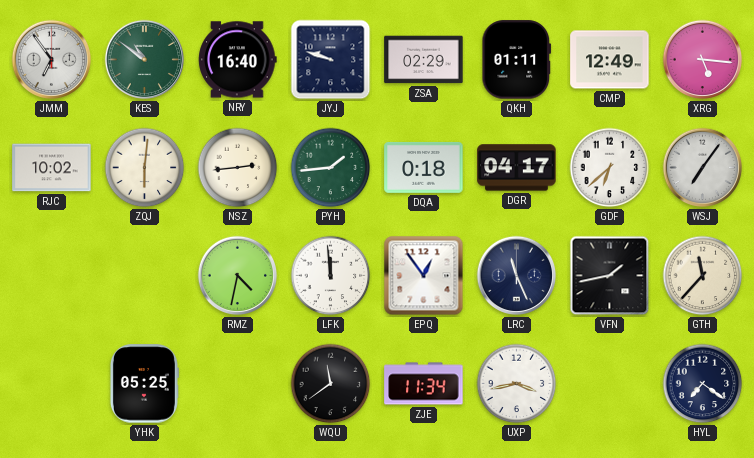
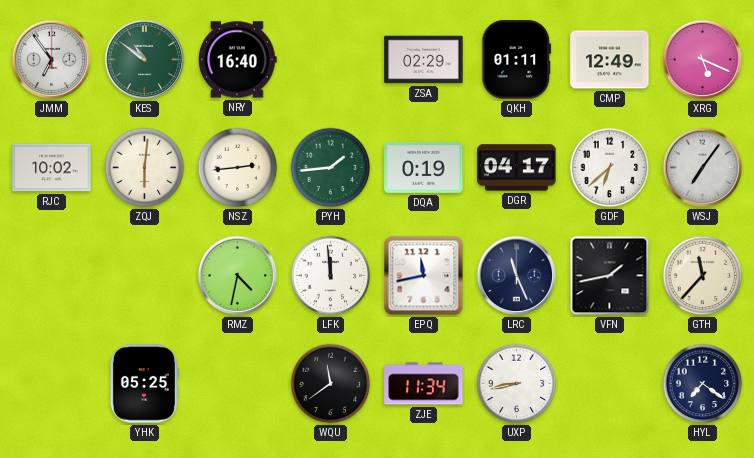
JYJ: 9:48 -> none (331, 60)
XRG: 5:16 -> 5:19 (703, 60)
DQA: 0:18 -> 0:19 (424, 167)
EPQ: 12:54 -> 11:43 (424, 276)
UXP: 3:43 -> 8:43 (517, 384)
